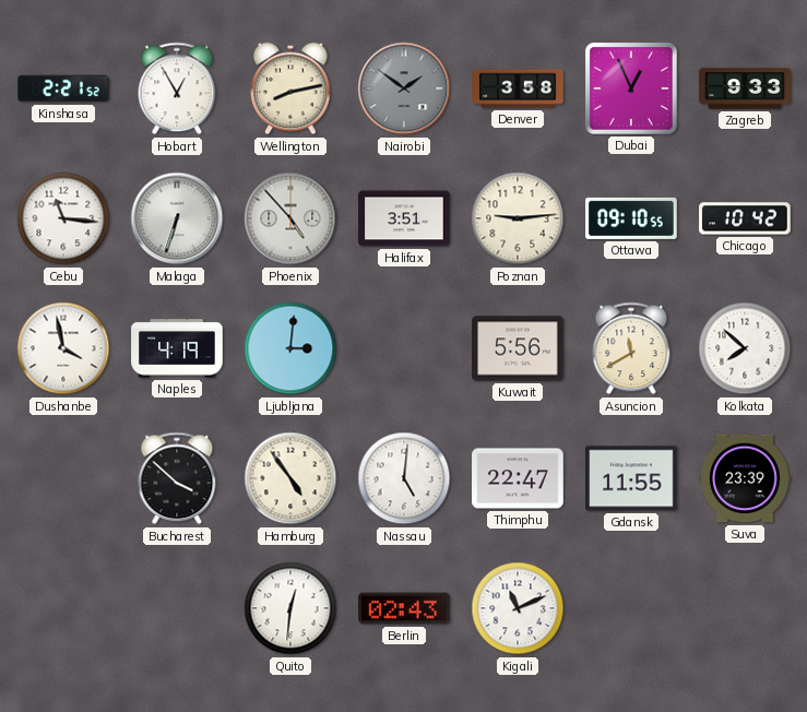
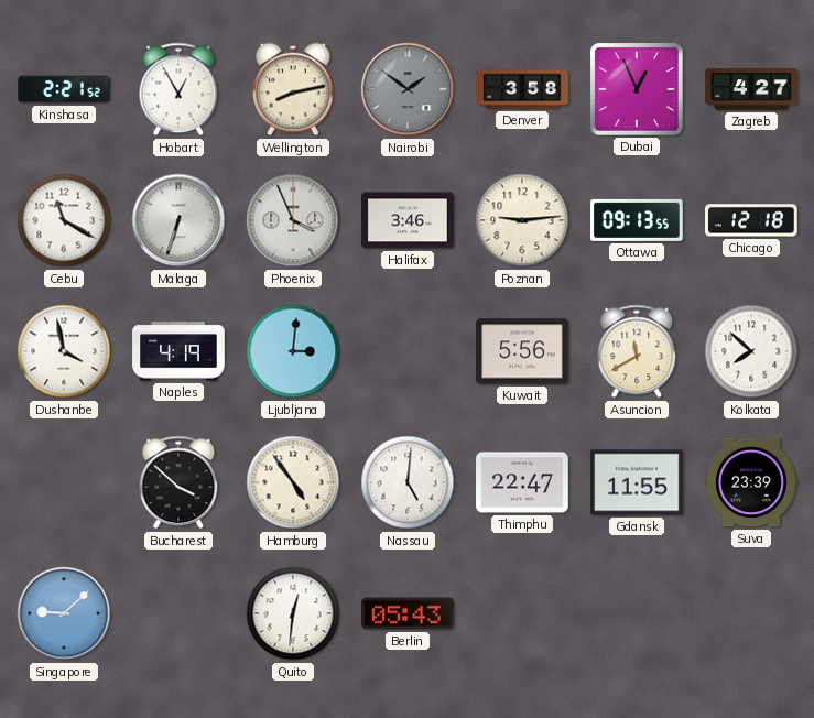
Zagreb: 9:33 -> 4:27 (751, 89)
Cebu: 11:16 -> 11:20 (64, 220)
Phoenix: 4:53 -> 3:56 (293, 220)
Halifax: 3:51 -> 3:46 (408, 220)
Ottawa: 09:10 -> 09:13 (637, 220)
Chicago: 10:42 -> 12:18 (751, 220)
Singapore: none -> 9:08 (64, 613)
Berlin: 02:43 -> 05:43 (408, 613)
Kigali: 11:11 -> none (518, 608)
